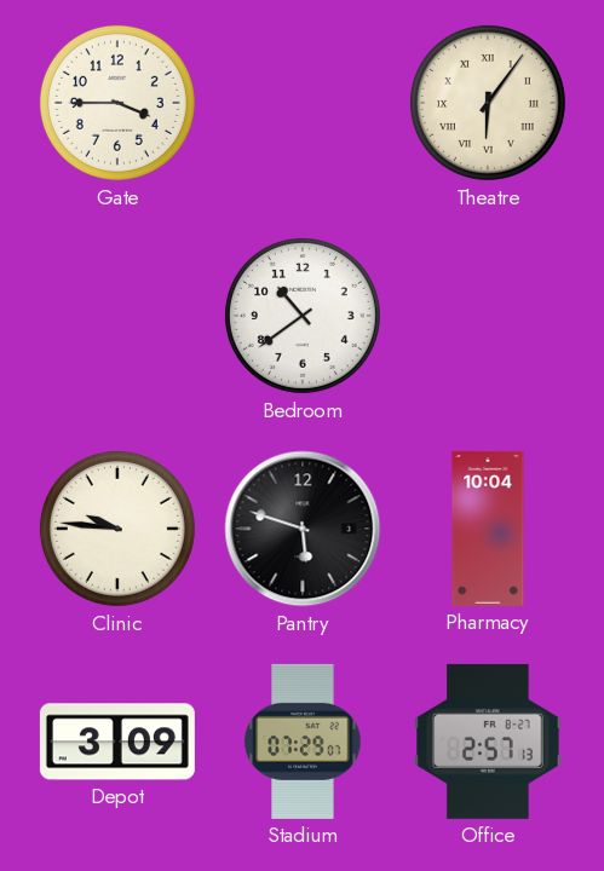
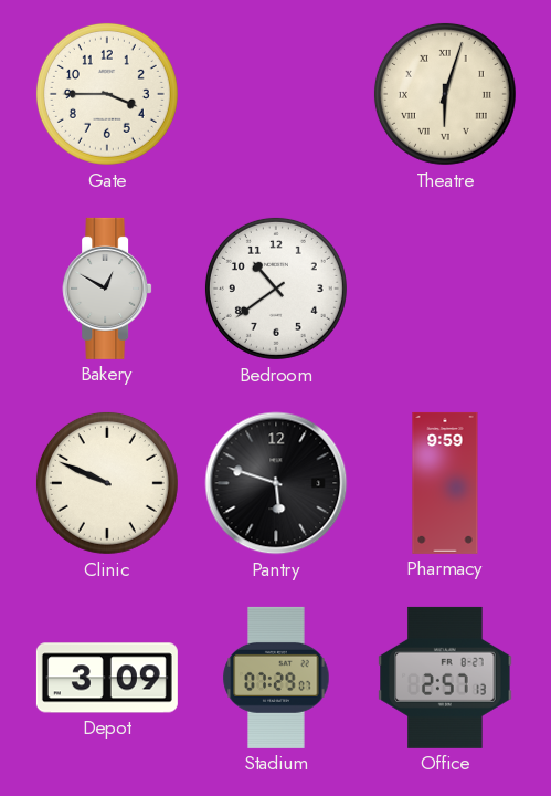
Theatre: 6:06 -> 6:03 (445, 94)
Bakery: none -> 12:50 (107, 289)
Clinic: 9:46 -> 9:49 (107, 483)
Pharmacy: 10:04 -> 9:59 (445, 483)
